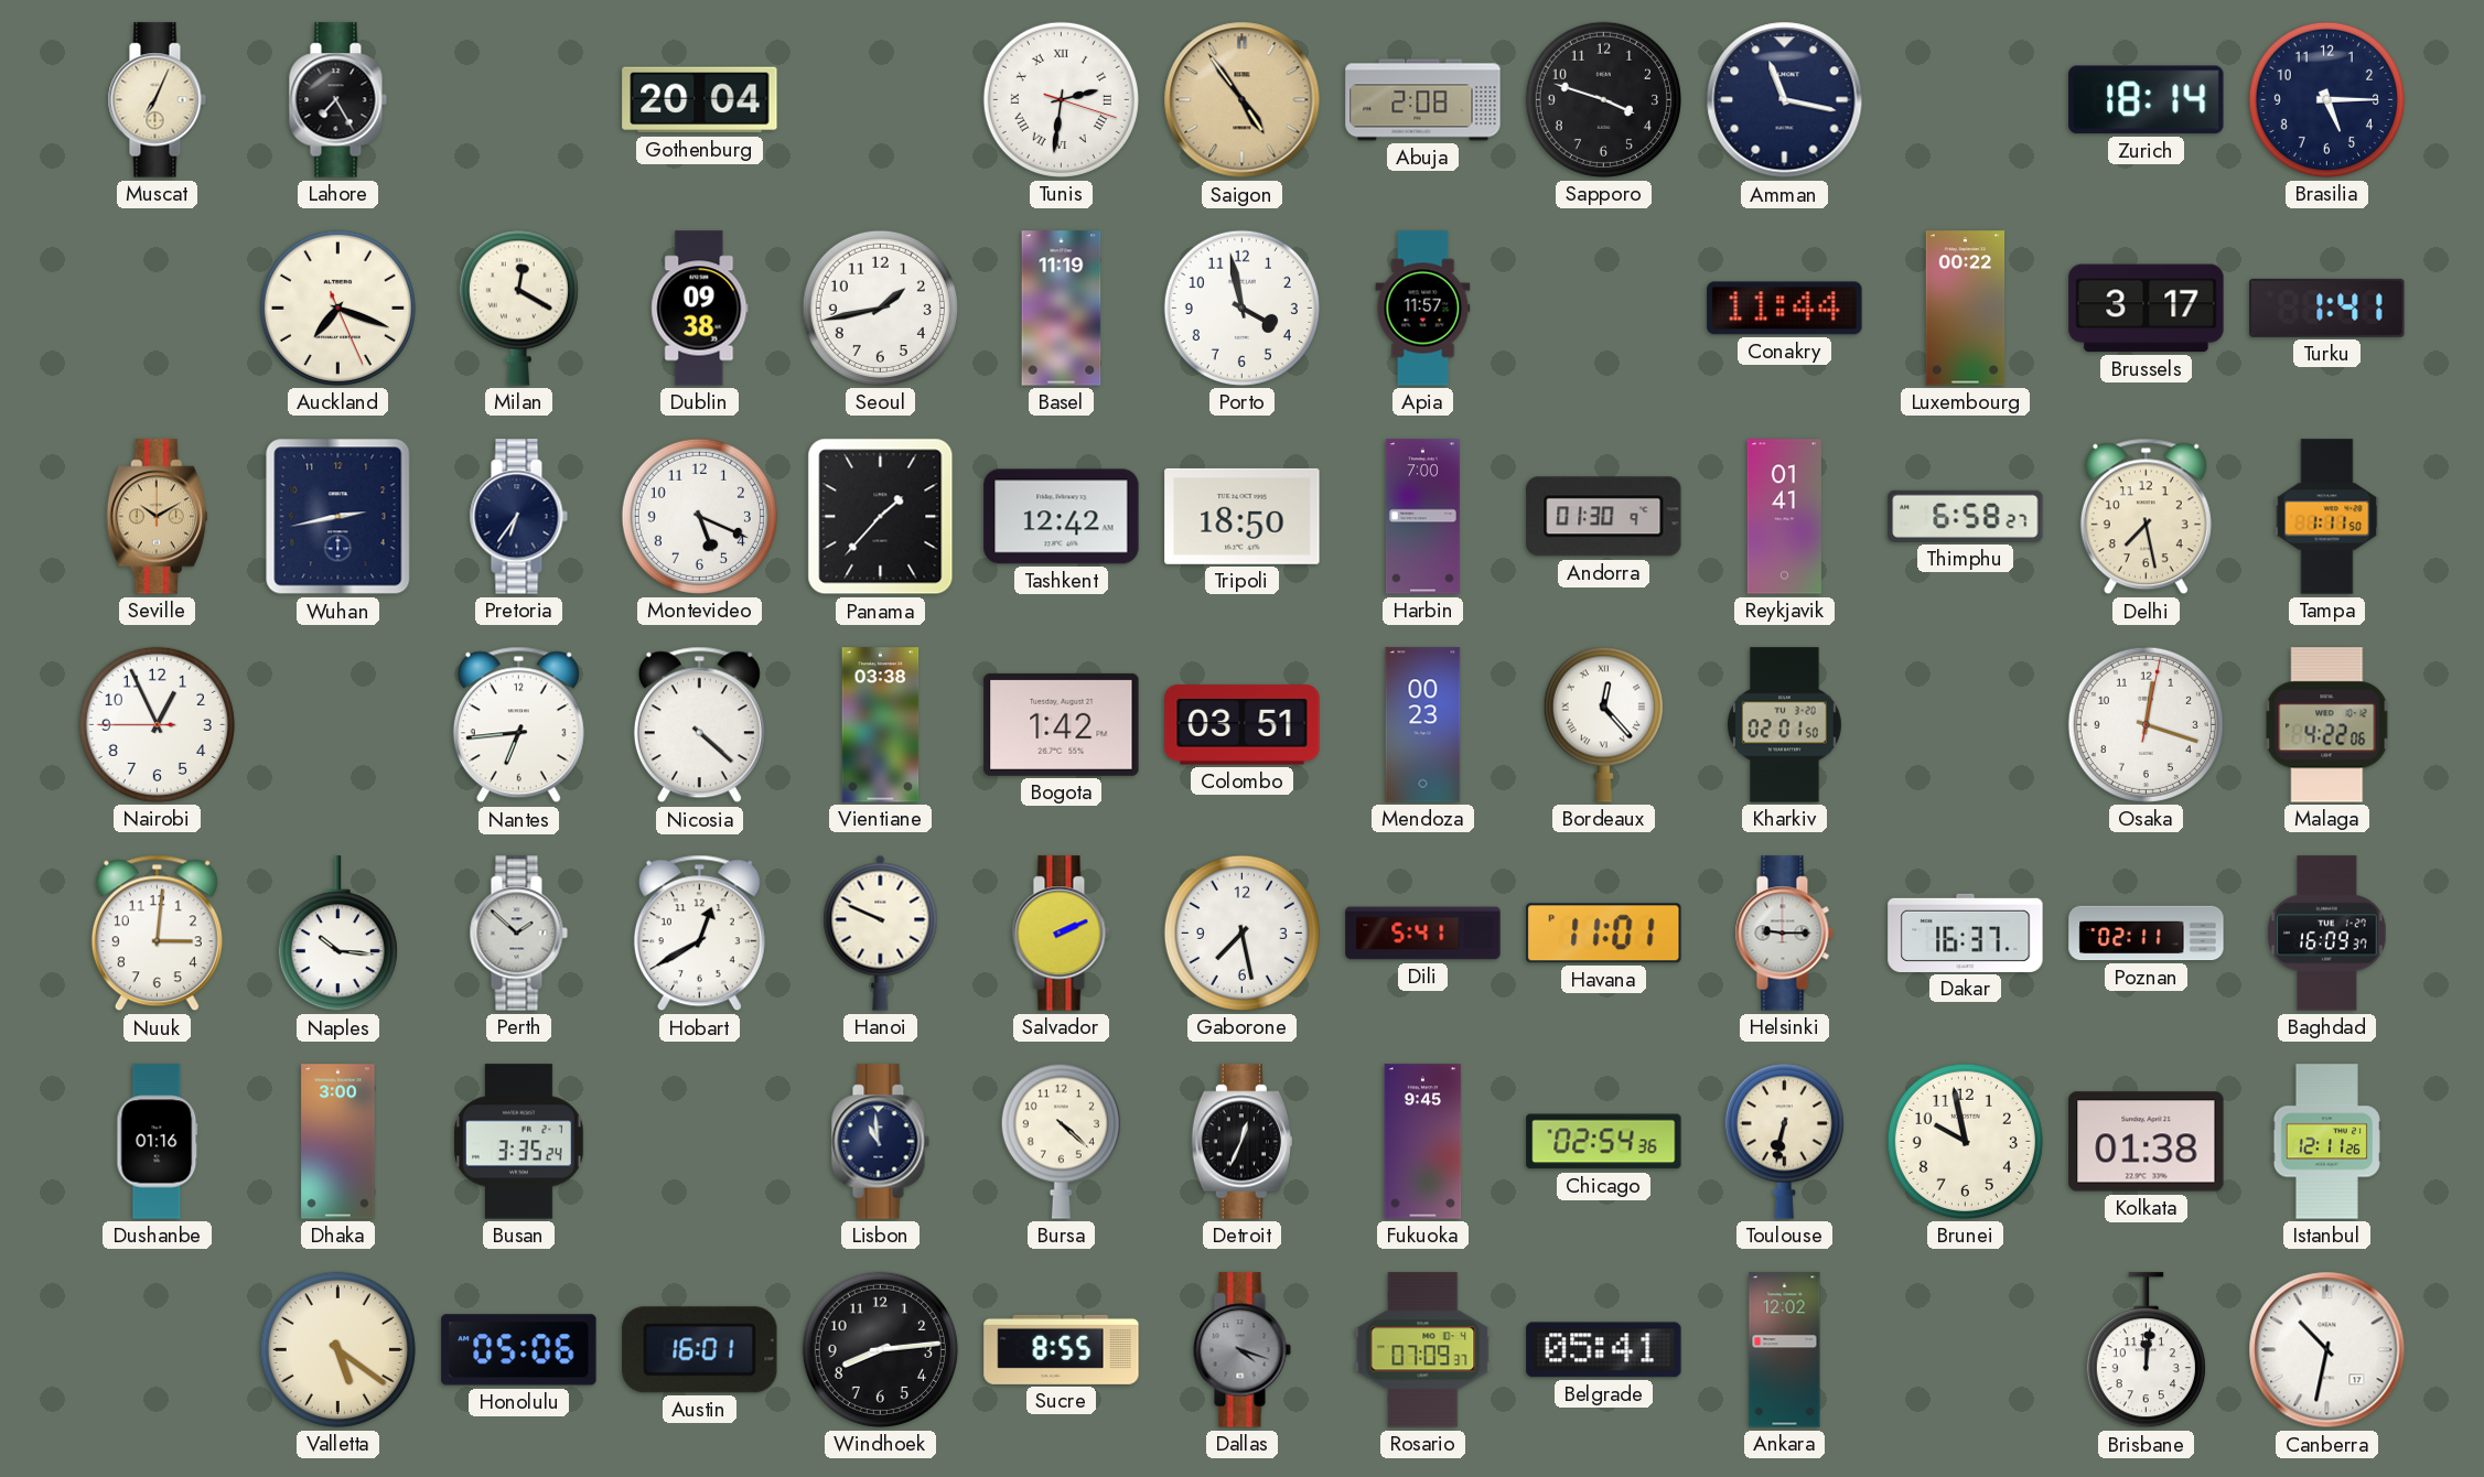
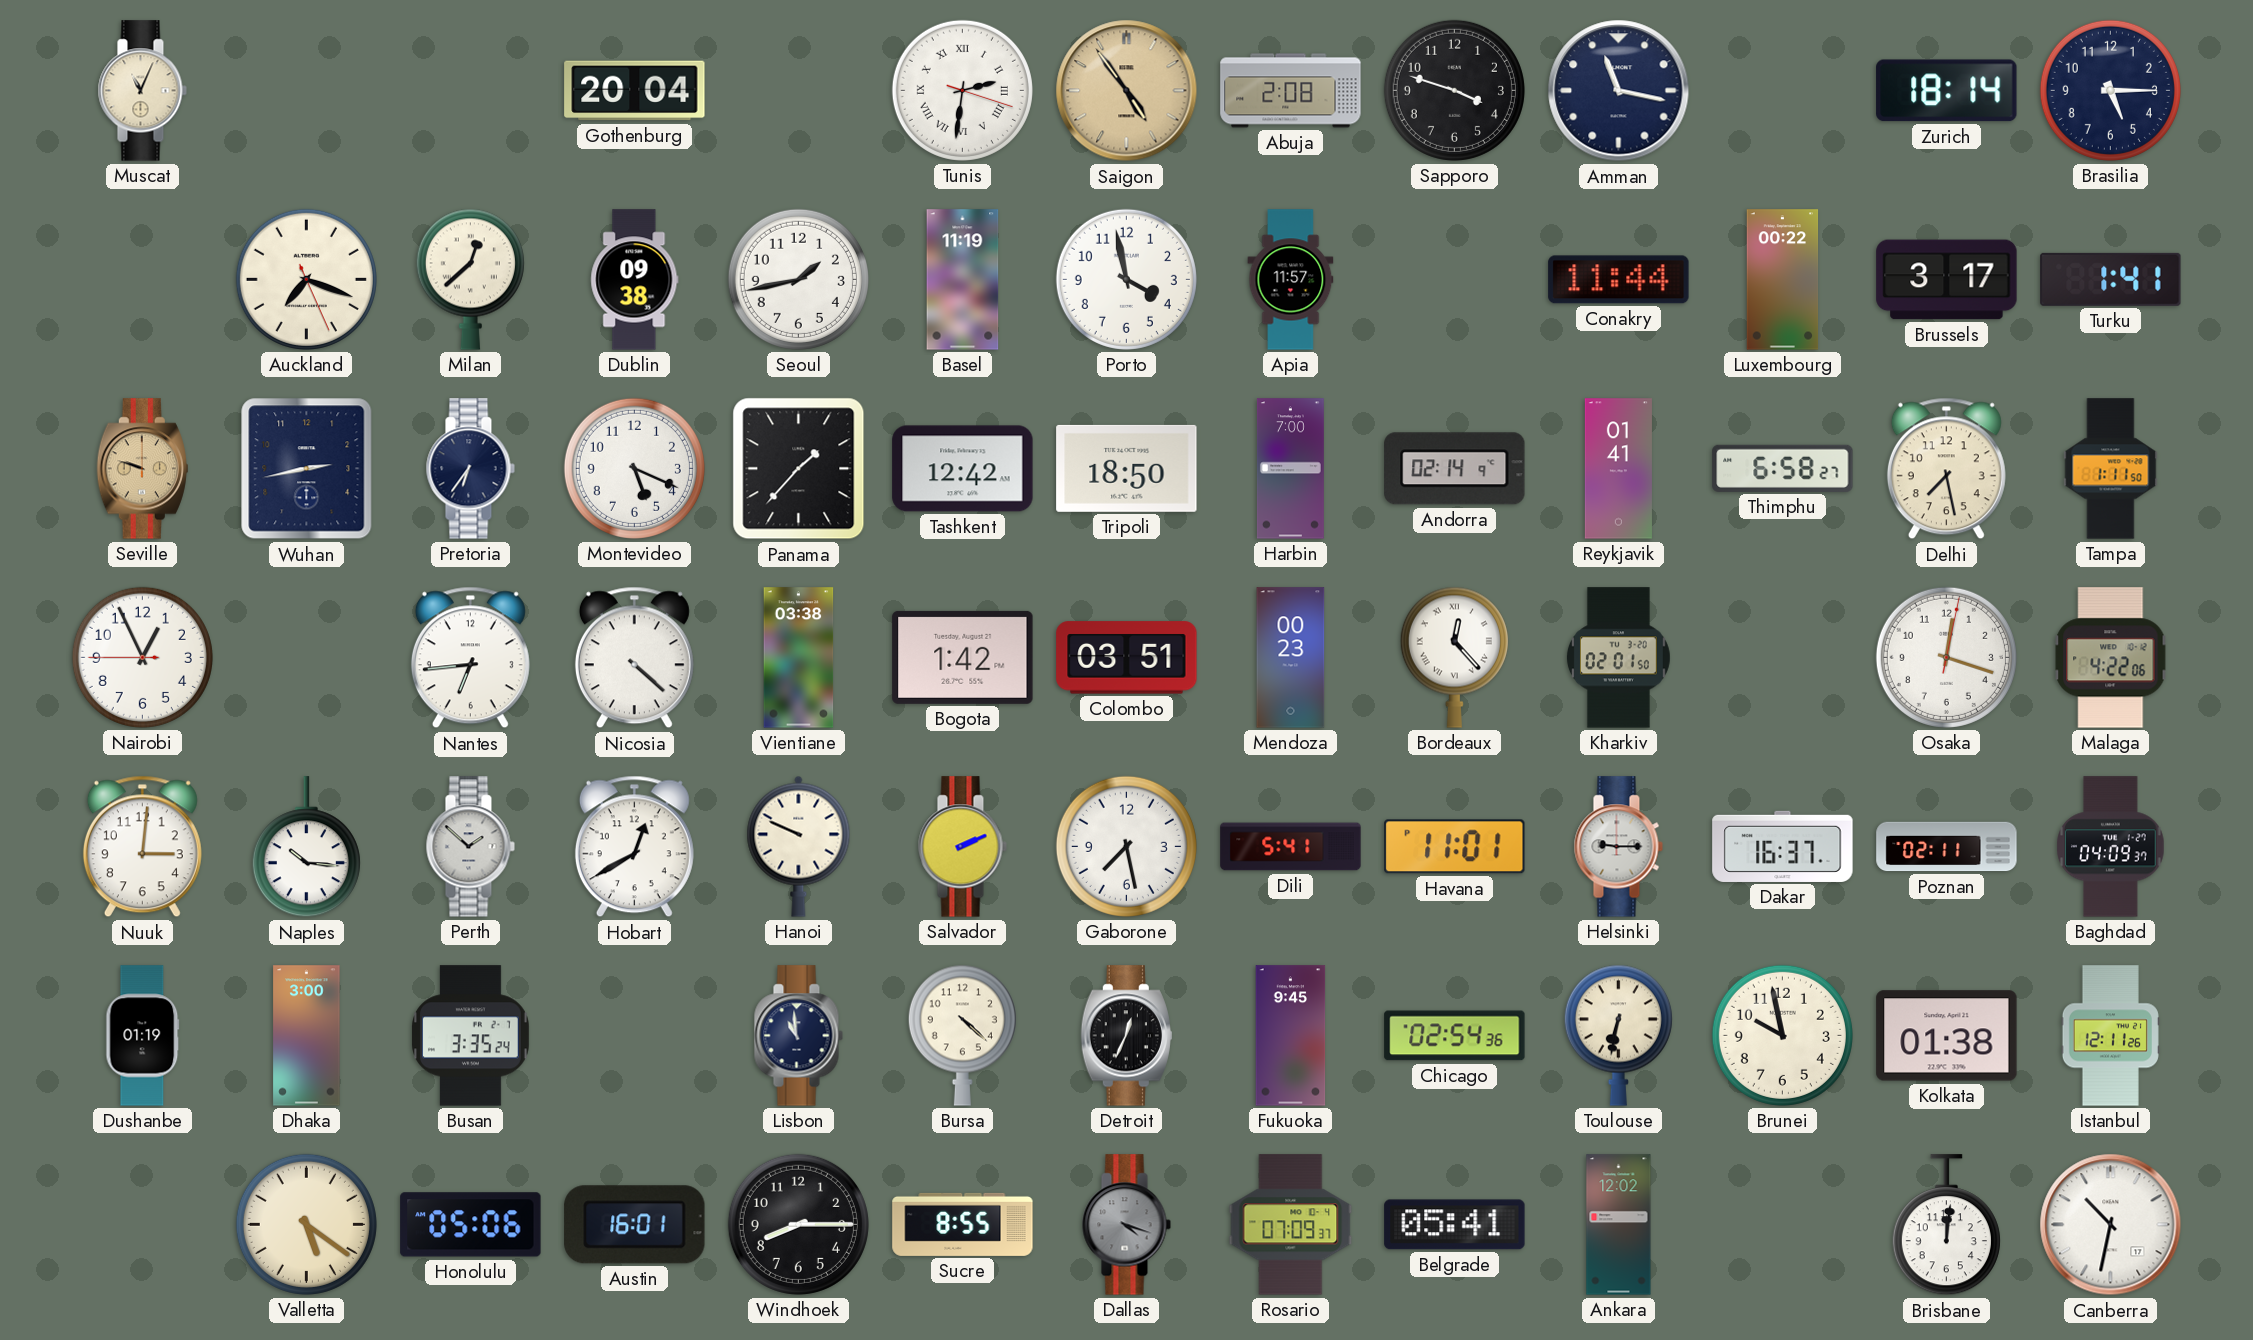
Muscat: 7:04 -> 11:04 (142, 91)
Lahore: 7:25 -> none (337, 100)
Milan: 12:20 -> 12:38 (470, 279)
Seville: 10:10 -> 9:48 (142, 469)
Andorra: 01:30 -> 02:14 (1455, 469)
Baghdad: 16:09 -> 04:09 (2111, 847)
Dushanbe: 01:16 -> 01:19 (143, 1036)
Windhoek: 8:14 -> 8:15 (798, 1224)
